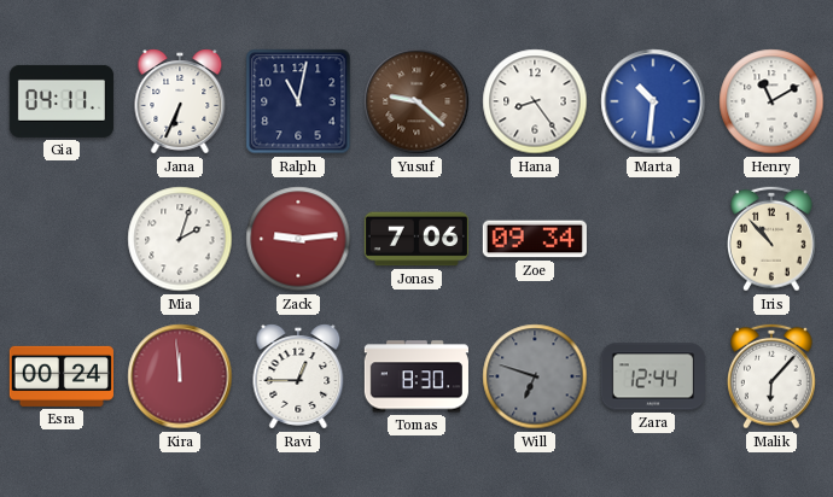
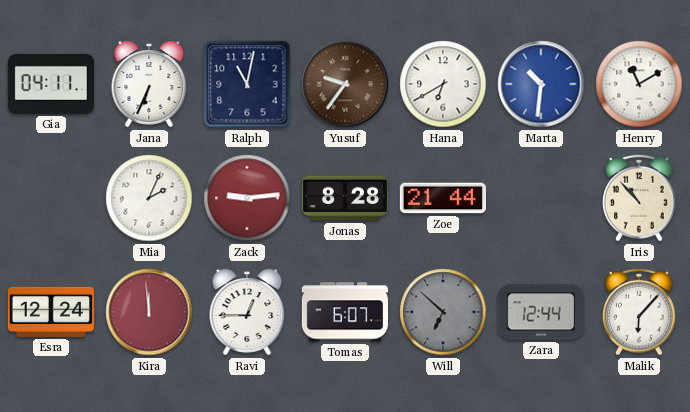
Yusuf: 9:22 -> 9:36 (345, 84)
Hana: 8:24 -> 6:40 (443, 84)
Mia: 2:03 -> 2:04 (149, 198)
Jonas: 7:06 -> 8:28 (345, 198)
Zoe: 09:34 -> 21:44 (443, 198)
Esra: 00:24 -> 12:24 (51, 312)
Tomas: 8:30 -> 6:07 (345, 312)
Will: 6:48 -> 6:52 (443, 312)
